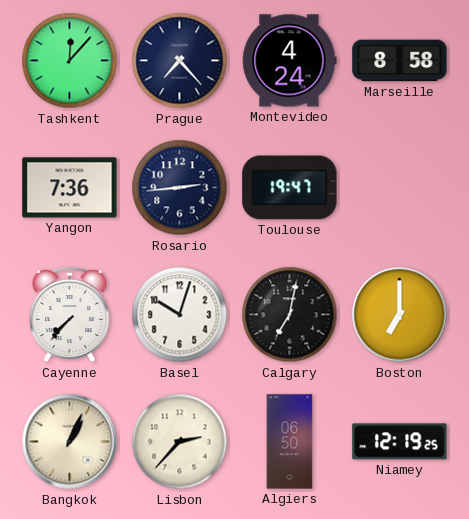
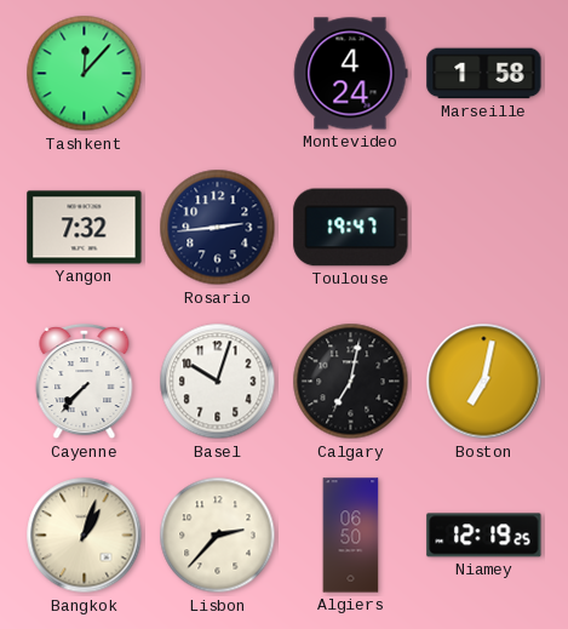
Prague: 7:23 -> none (180, 61)
Marseille: 8:58 -> 1:58 (484, 74)
Yangon: 7:36 -> 7:32 (85, 228)
Boston: 7:00 -> 7:02 (484, 382)
Bangkok: 1:04 -> 1:03 (85, 536)
